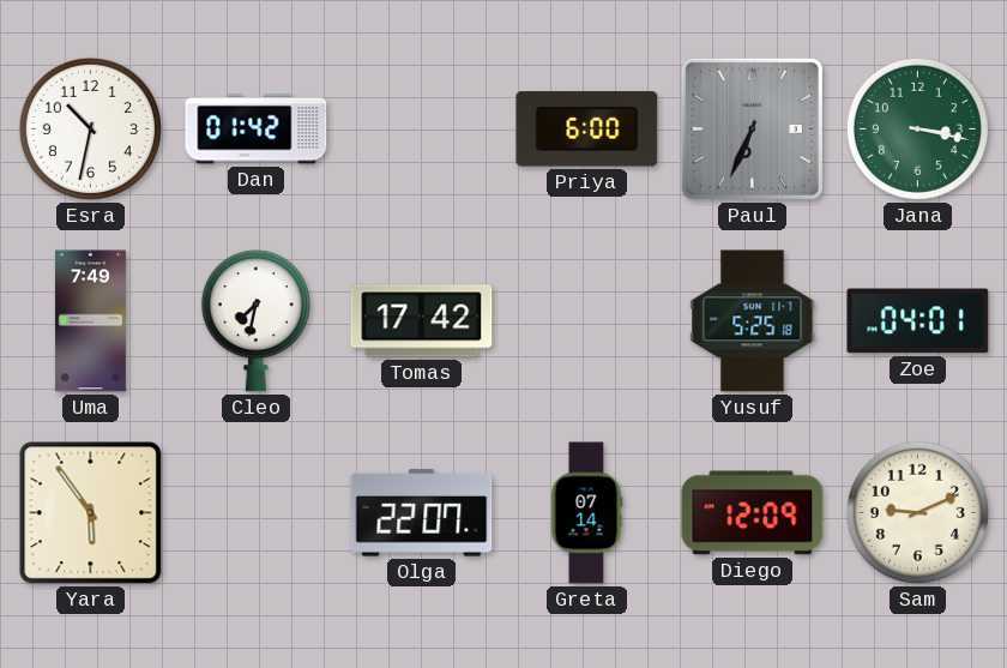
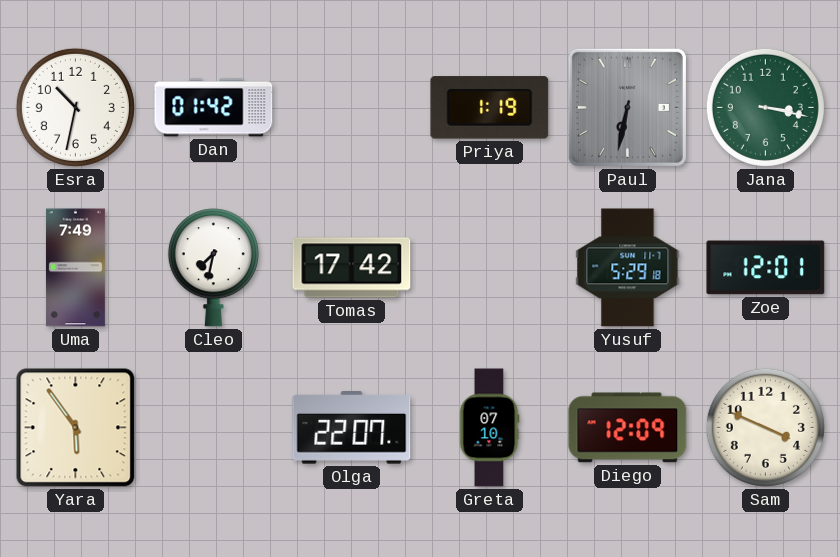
Priya: 6:00 -> 1:19 (490, 108)
Paul: 6:34 -> 6:32 (627, 107)
Yusuf: 5:25 -> 5:29 (628, 268)
Zoe: 04:01 -> 12:01 (766, 268)
Greta: 07:14 -> 07:10 (489, 428)
Sam: 9:11 -> 3:49 (765, 427)
